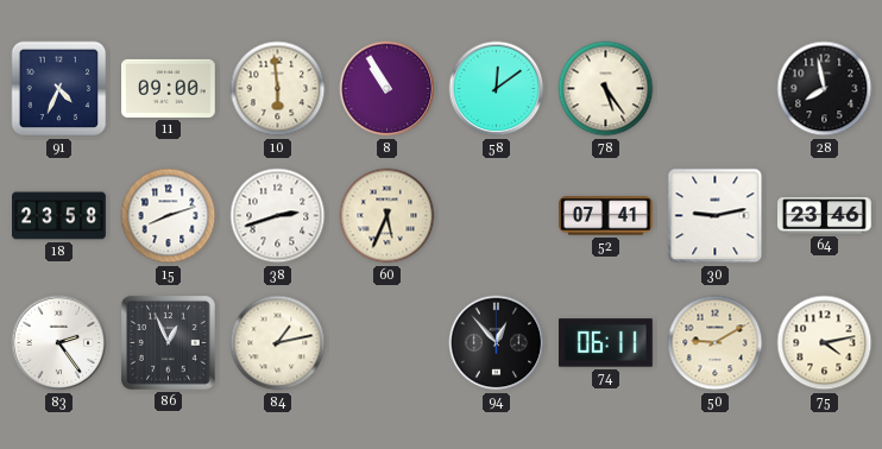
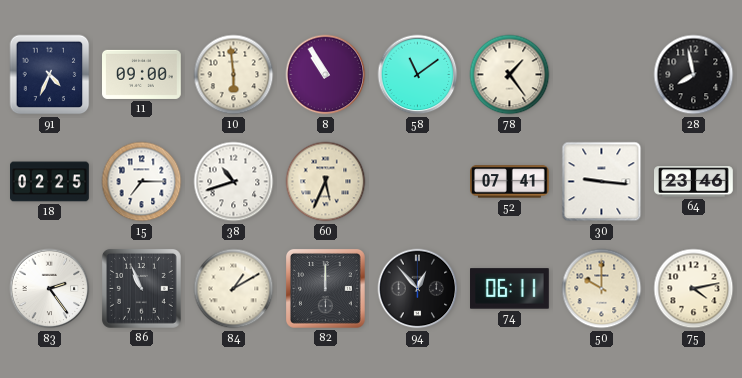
58: 12:09 -> 11:09 (418, 75)
78: 5:24 -> 1:24 (510, 75)
18: 23:58 -> 02:25 (50, 182)
15: 8:12 -> 7:15 (142, 182)
38: 2:42 -> 10:42 (234, 182)
30: 9:13 -> 9:16 (602, 182)
86: 12:56 -> 10:56 (142, 289)
84: 1:13 -> 1:10 (234, 289)
82: none -> 12:00 (326, 289)
50: 9:10 -> 10:00 (602, 289)
